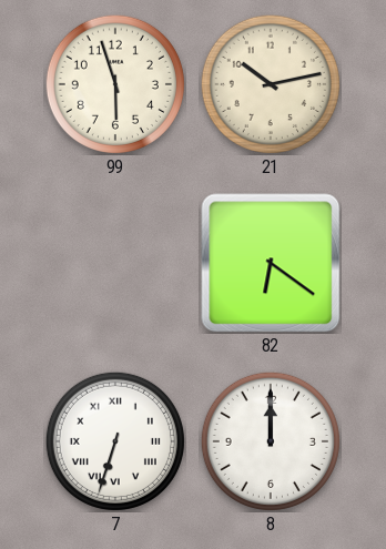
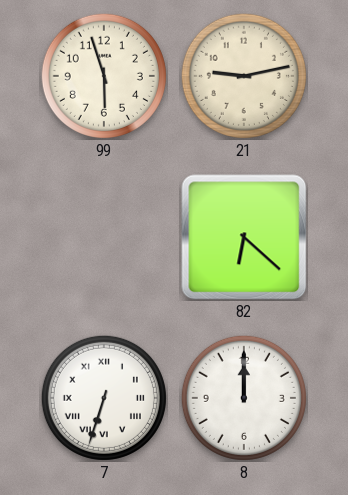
21: 10:13 -> 9:13 (244, 76)
82: 6:21 -> 6:22 (244, 237)
